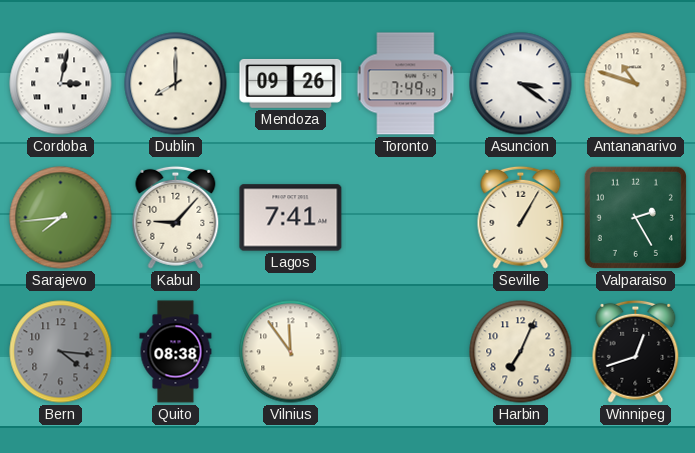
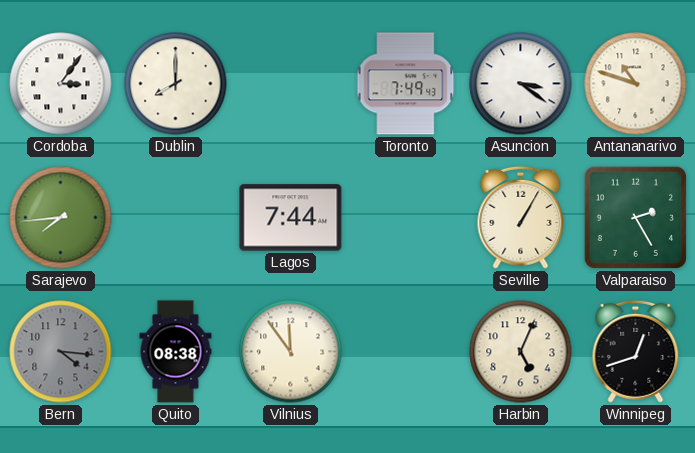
Cordoba: 3:02 -> 3:06 (61, 84)
Mendoza: 09:26 -> none (291, 83)
Kabul: 9:07 -> none (176, 217)
Lagos: 7:41 -> 7:44 (291, 218)
Harbin: 7:04 -> 5:04 (521, 352)
